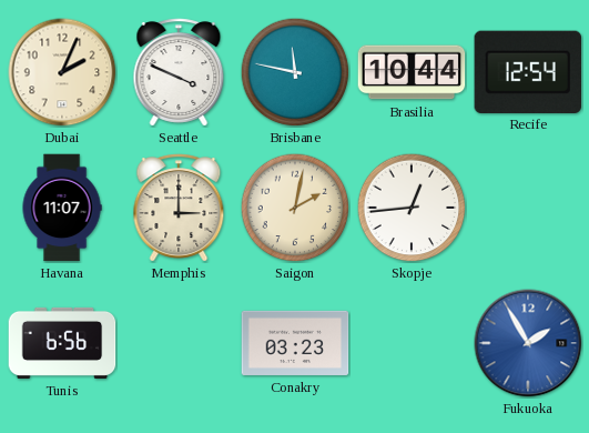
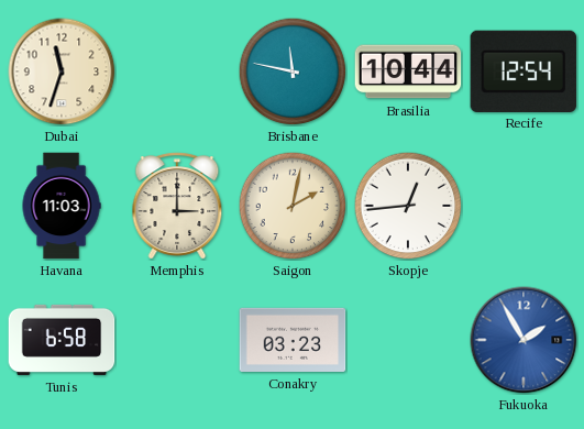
Dubai: 2:04 -> 11:33 (62, 71)
Seattle: 3:49 -> none (179, 72)
Havana: 11:07 -> 11:03 (62, 206)
Tunis: 6:56 -> 6:58 (62, 340)
